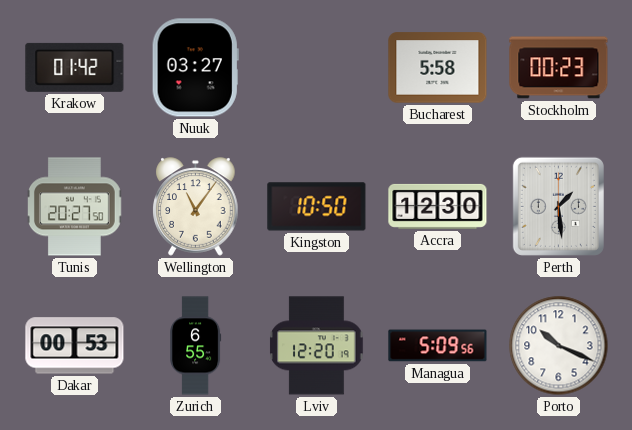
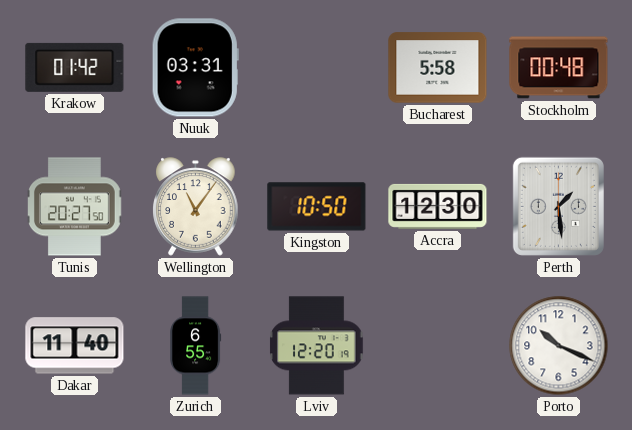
Nuuk: 03:27 -> 03:31 (195, 68)
Stockholm: 00:23 -> 00:48 (559, 68)
Dakar: 00:53 -> 11:40 (75, 346)
Managua: 5:09 -> none (438, 346)
